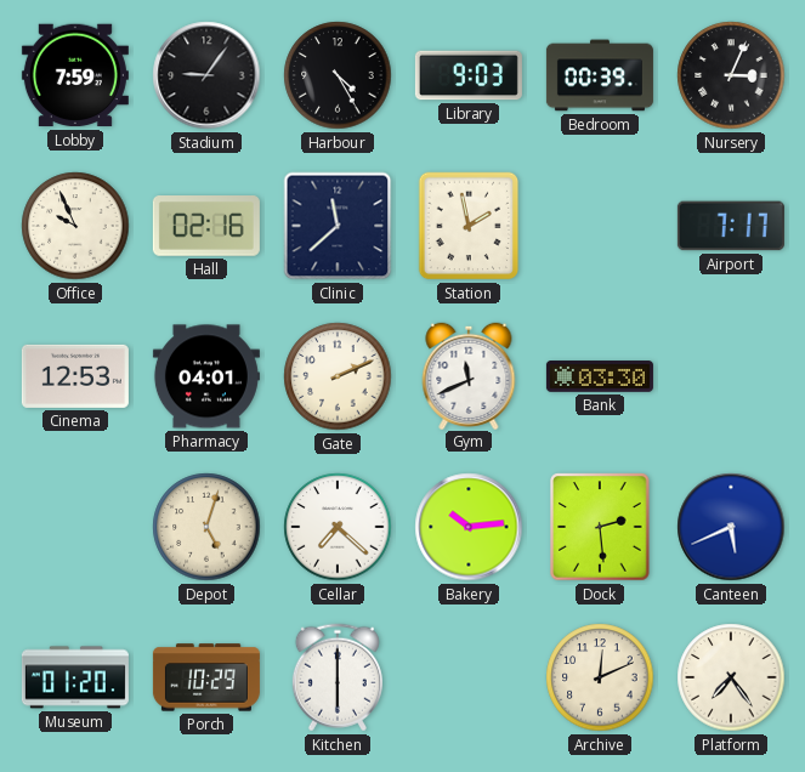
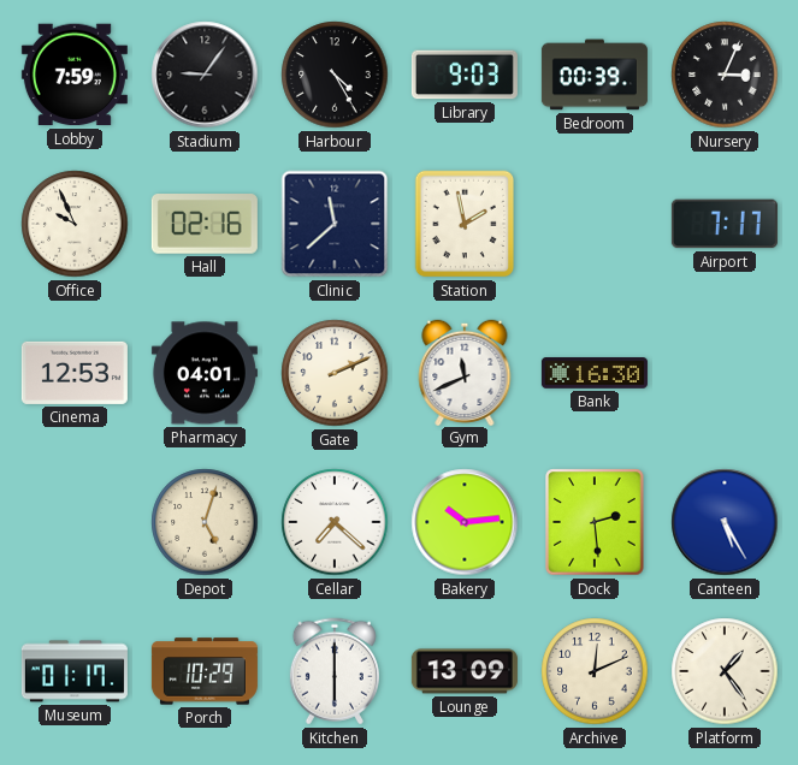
Bank: 03:30 -> 16:30 (595, 373)
Canteen: 5:41 -> 5:25 (725, 522)
Museum: 01:20 -> 01:17 (75, 671)
Lounge: none -> 13:09 (465, 671)
Platform: 7:24 -> 1:24 (725, 671)
